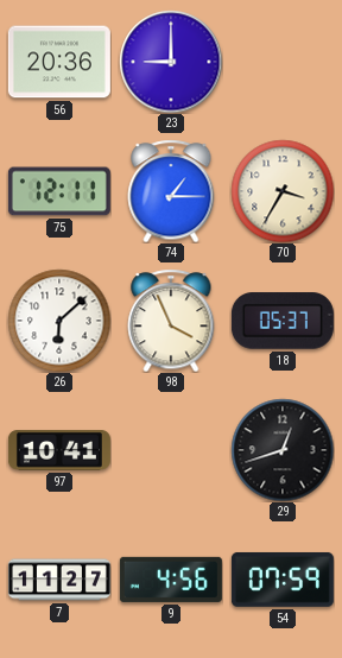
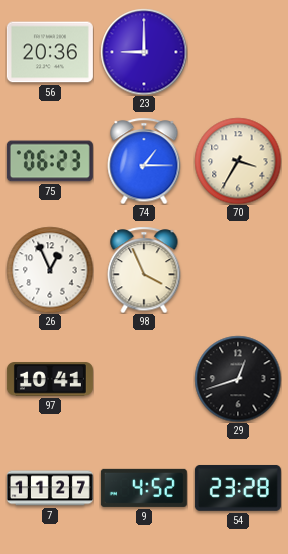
75: 12:11 -> 06:23 (50, 161)
26: 6:08 -> 12:56 (50, 270)
18: 05:37 -> none (283, 321)
9: 4:56 -> 4:52 (144, 488)
54: 07:59 -> 23:28 (238, 488)
